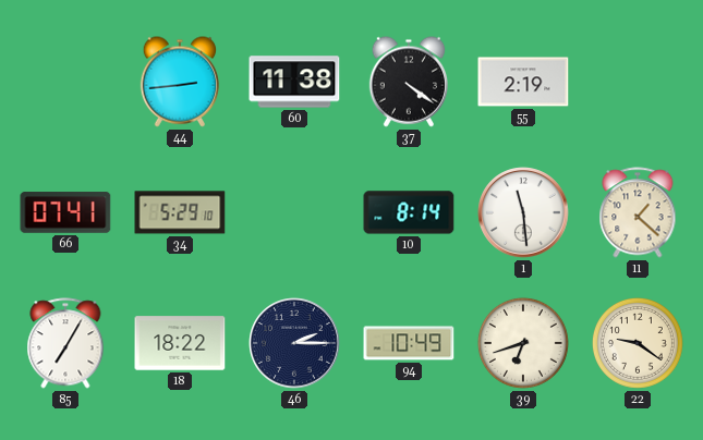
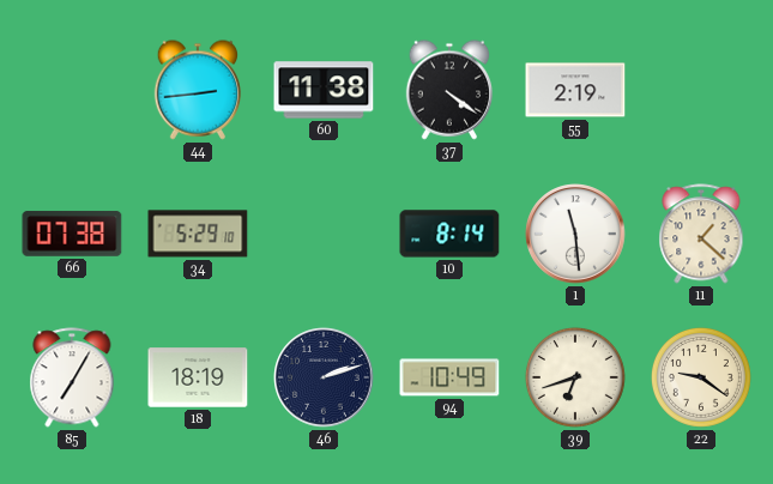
66: 07:41 -> 07:38 (72, 234)
18: 18:22 -> 18:19 (198, 377)
46: 2:15 -> 2:12 (324, 377)
